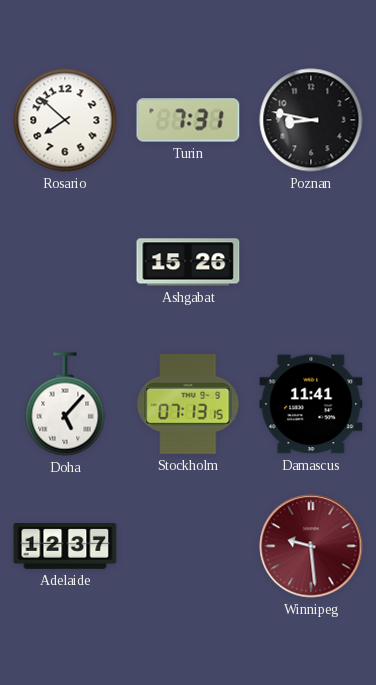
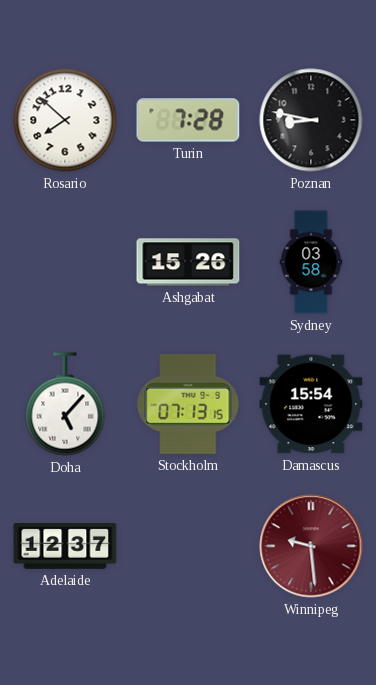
Turin: 7:31 -> 7:28 (188, 120)
Sydney: none -> 03:58 (311, 262)
Damascus: 11:41 -> 15:54 (311, 404)
